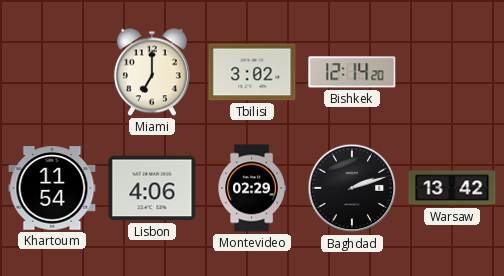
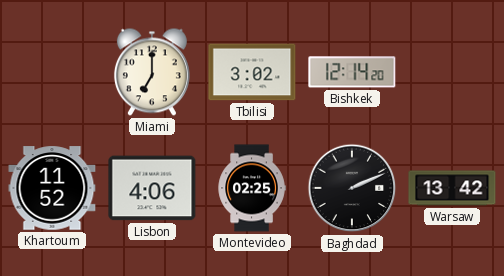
Khartoum: 11:54 -> 11:52 (52, 188)
Montevideo: 02:29 -> 02:25 (252, 188)
Baghdad: 2:12 -> 2:11 (352, 188)
